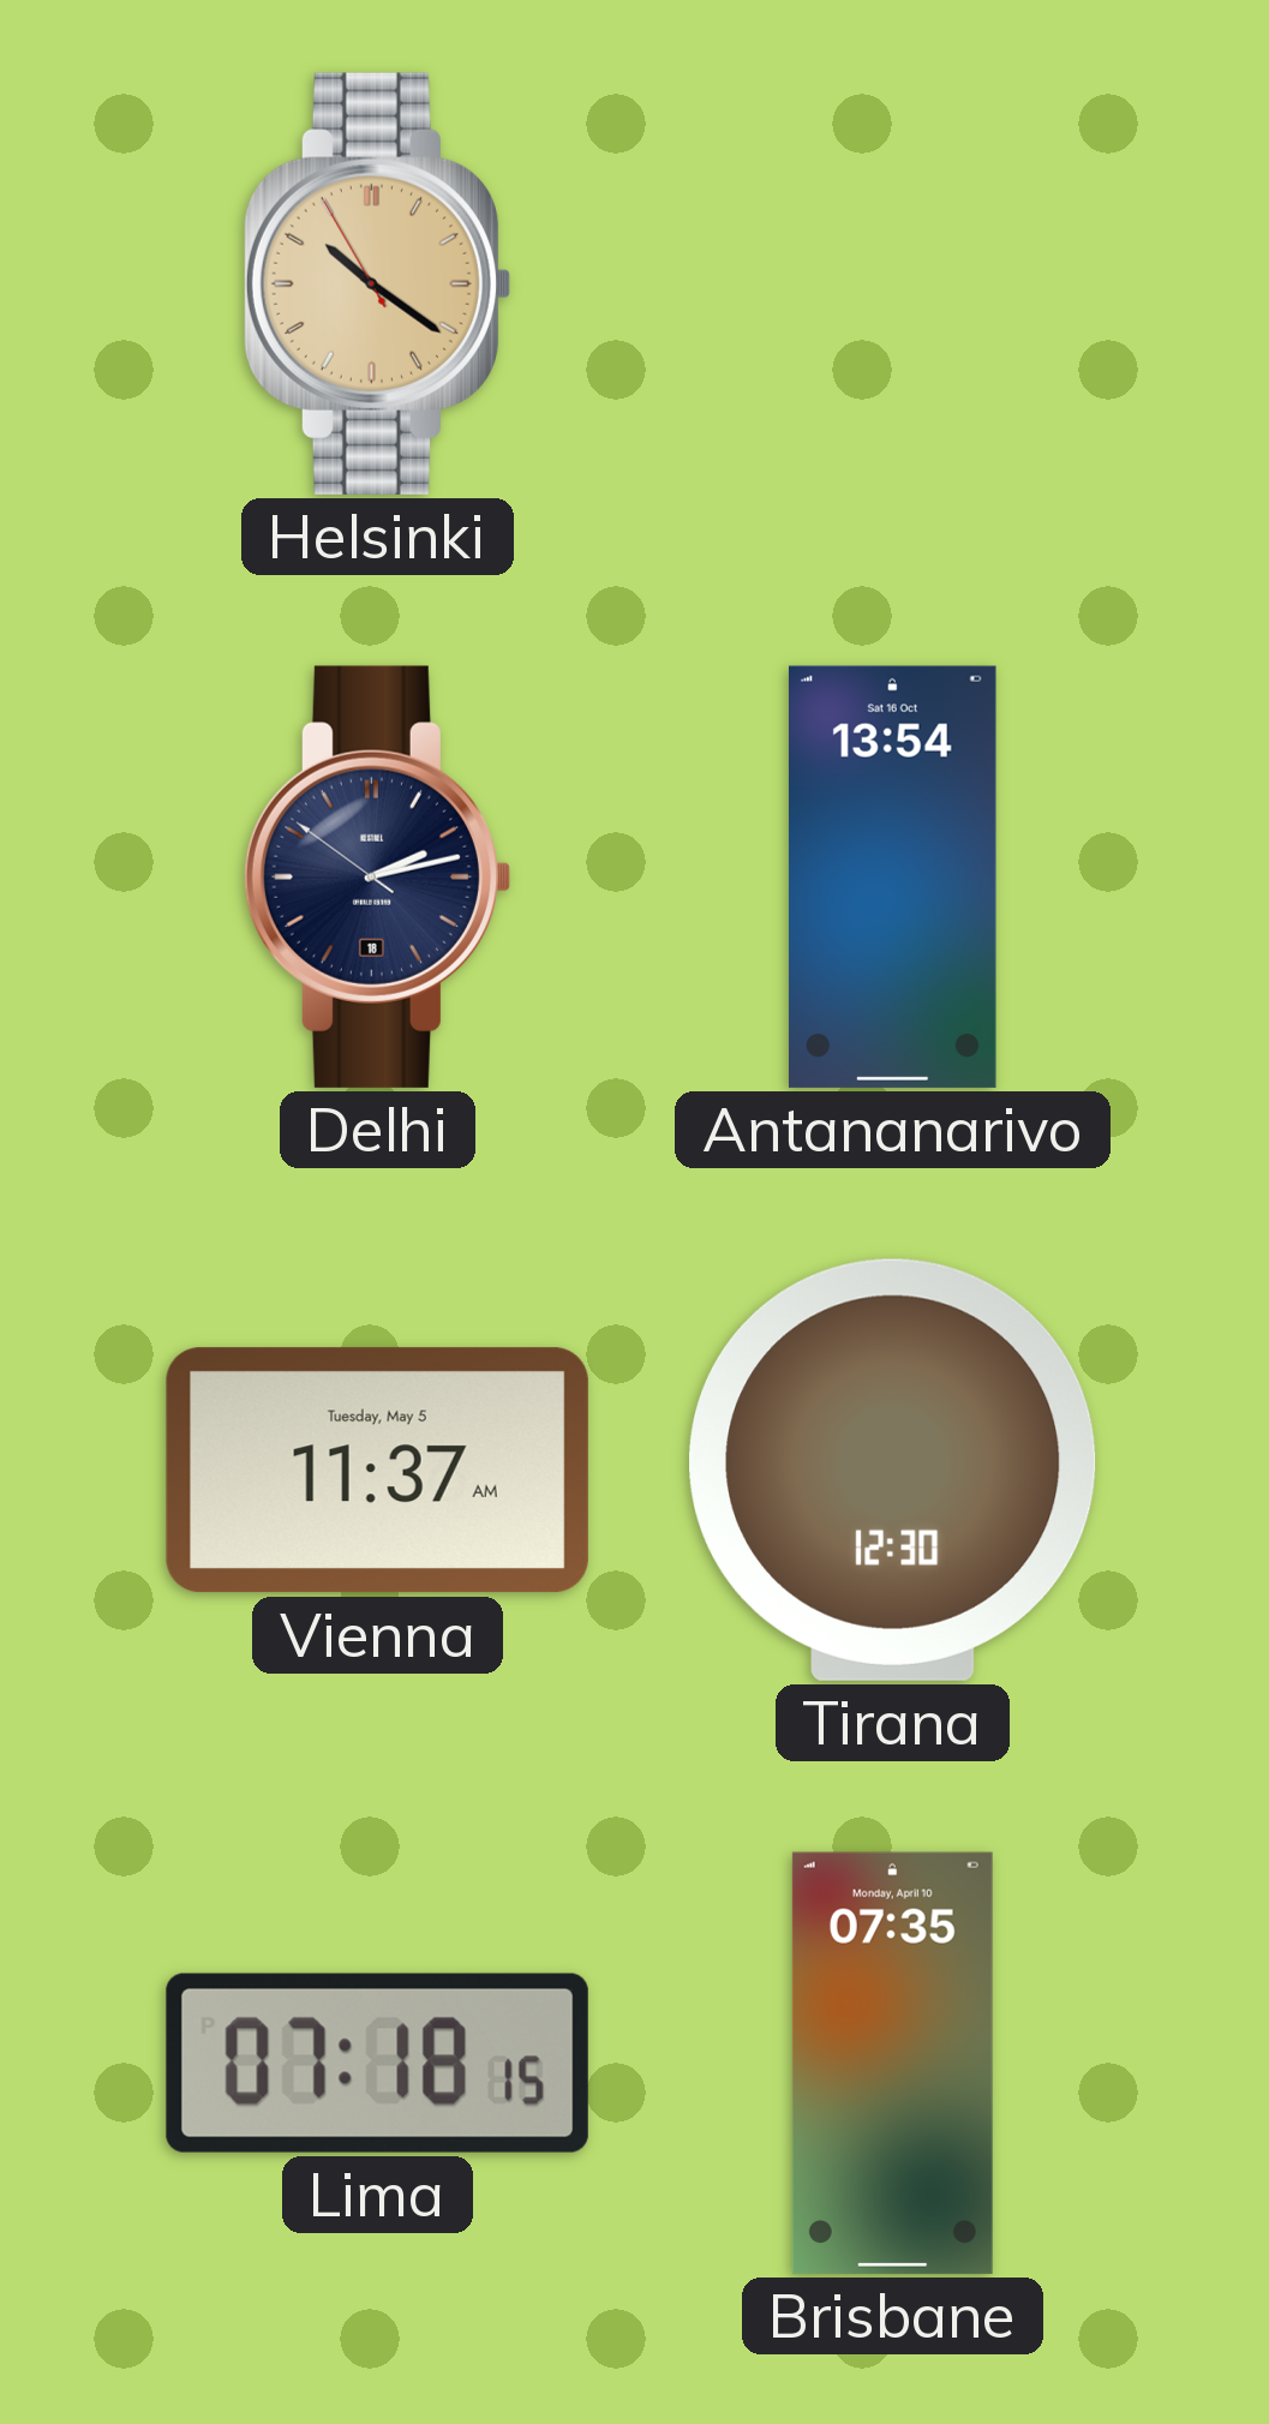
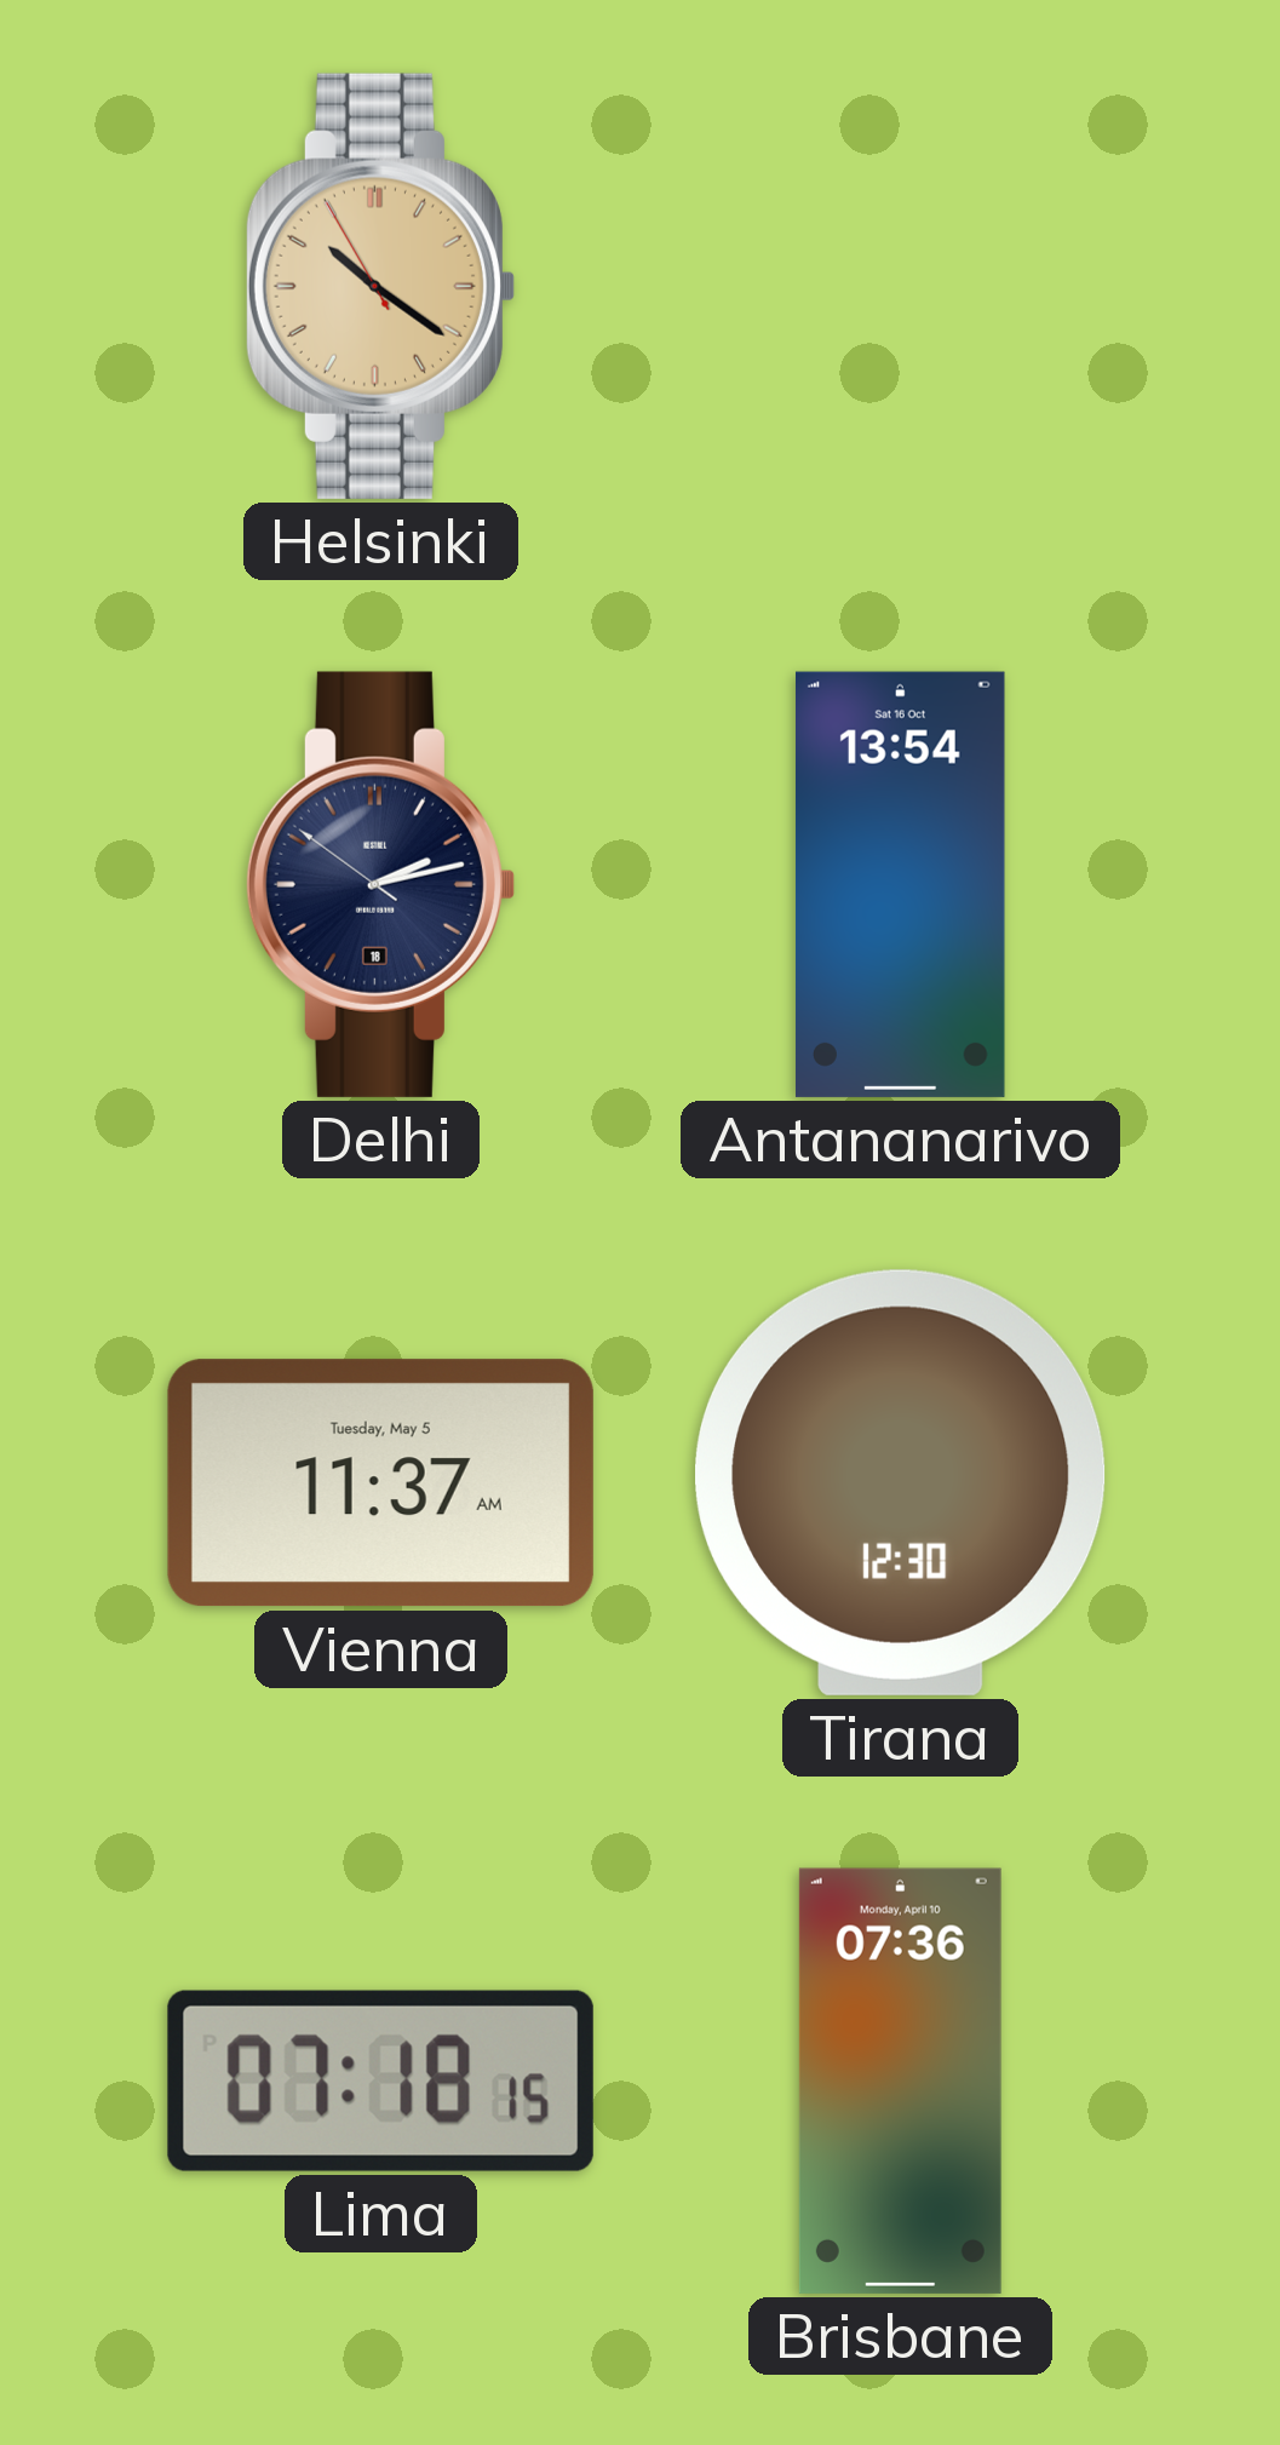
Brisbane: 07:35 -> 07:36 (900, 2080)
